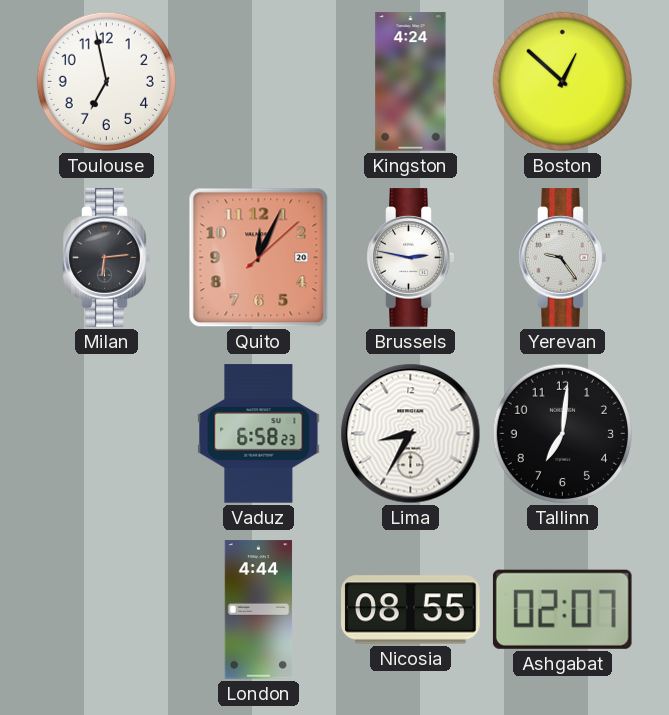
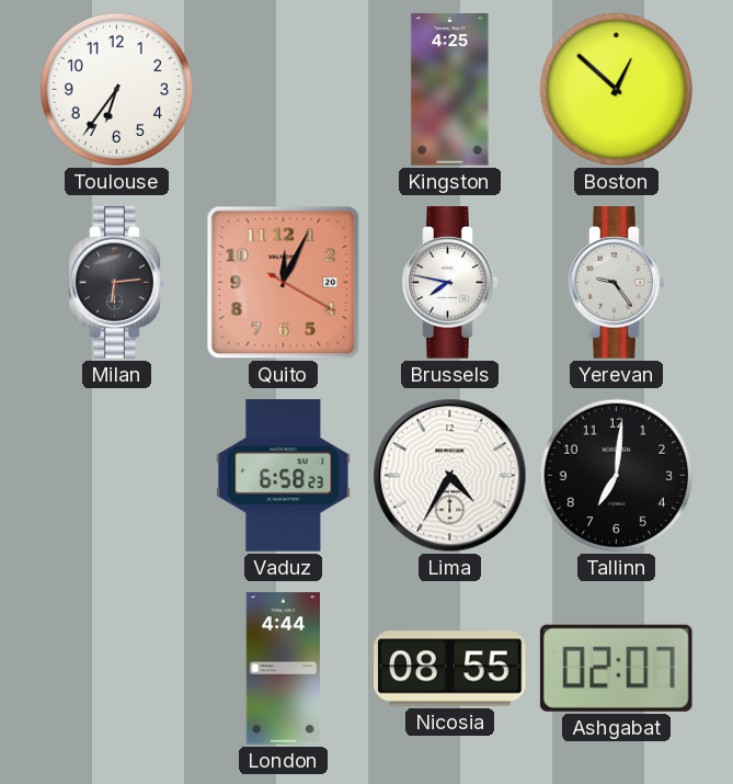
Toulouse: 6:58 -> 6:36 (116, 89)
Kingston: 4:24 -> 4:25 (450, 90)
Quito: 12:04:08 -> 12:04:20 (284, 283)
Brussels: 2:47 -> 7:47 (450, 283)
Lima: 8:35 -> 4:35 (450, 476)
